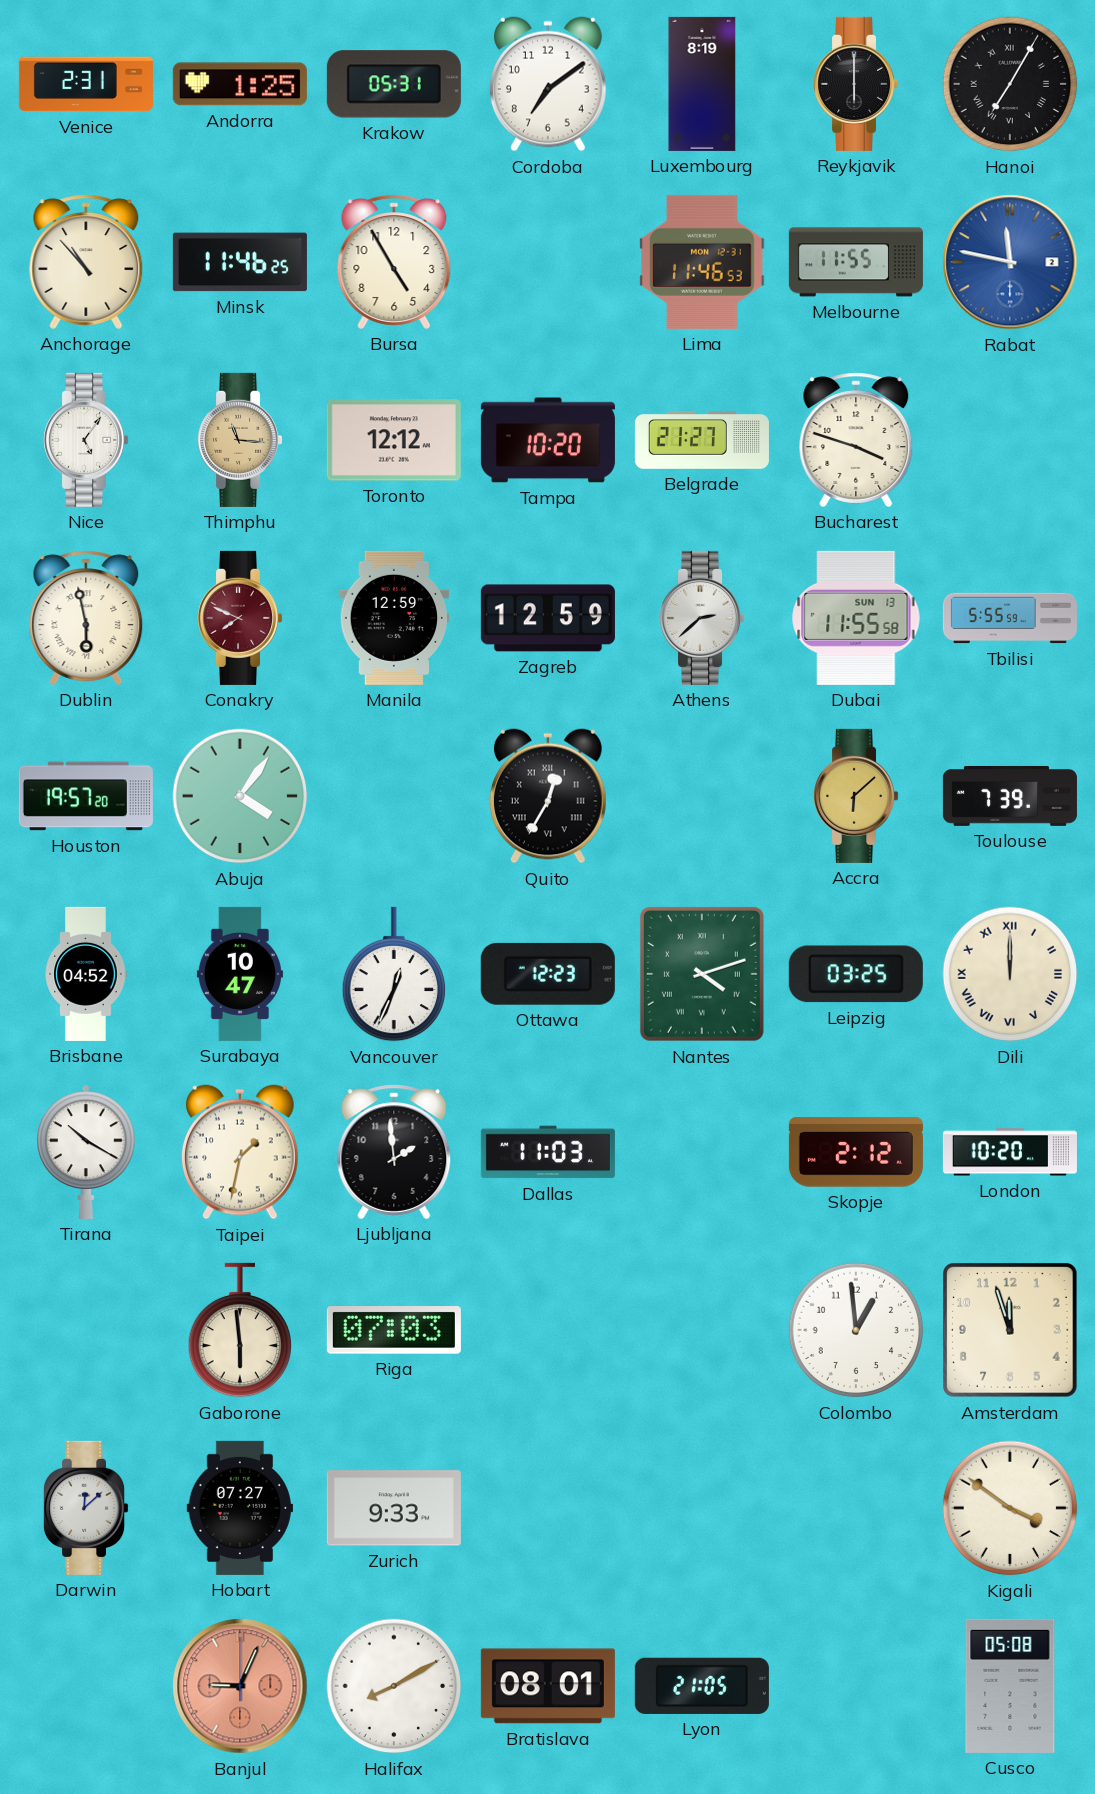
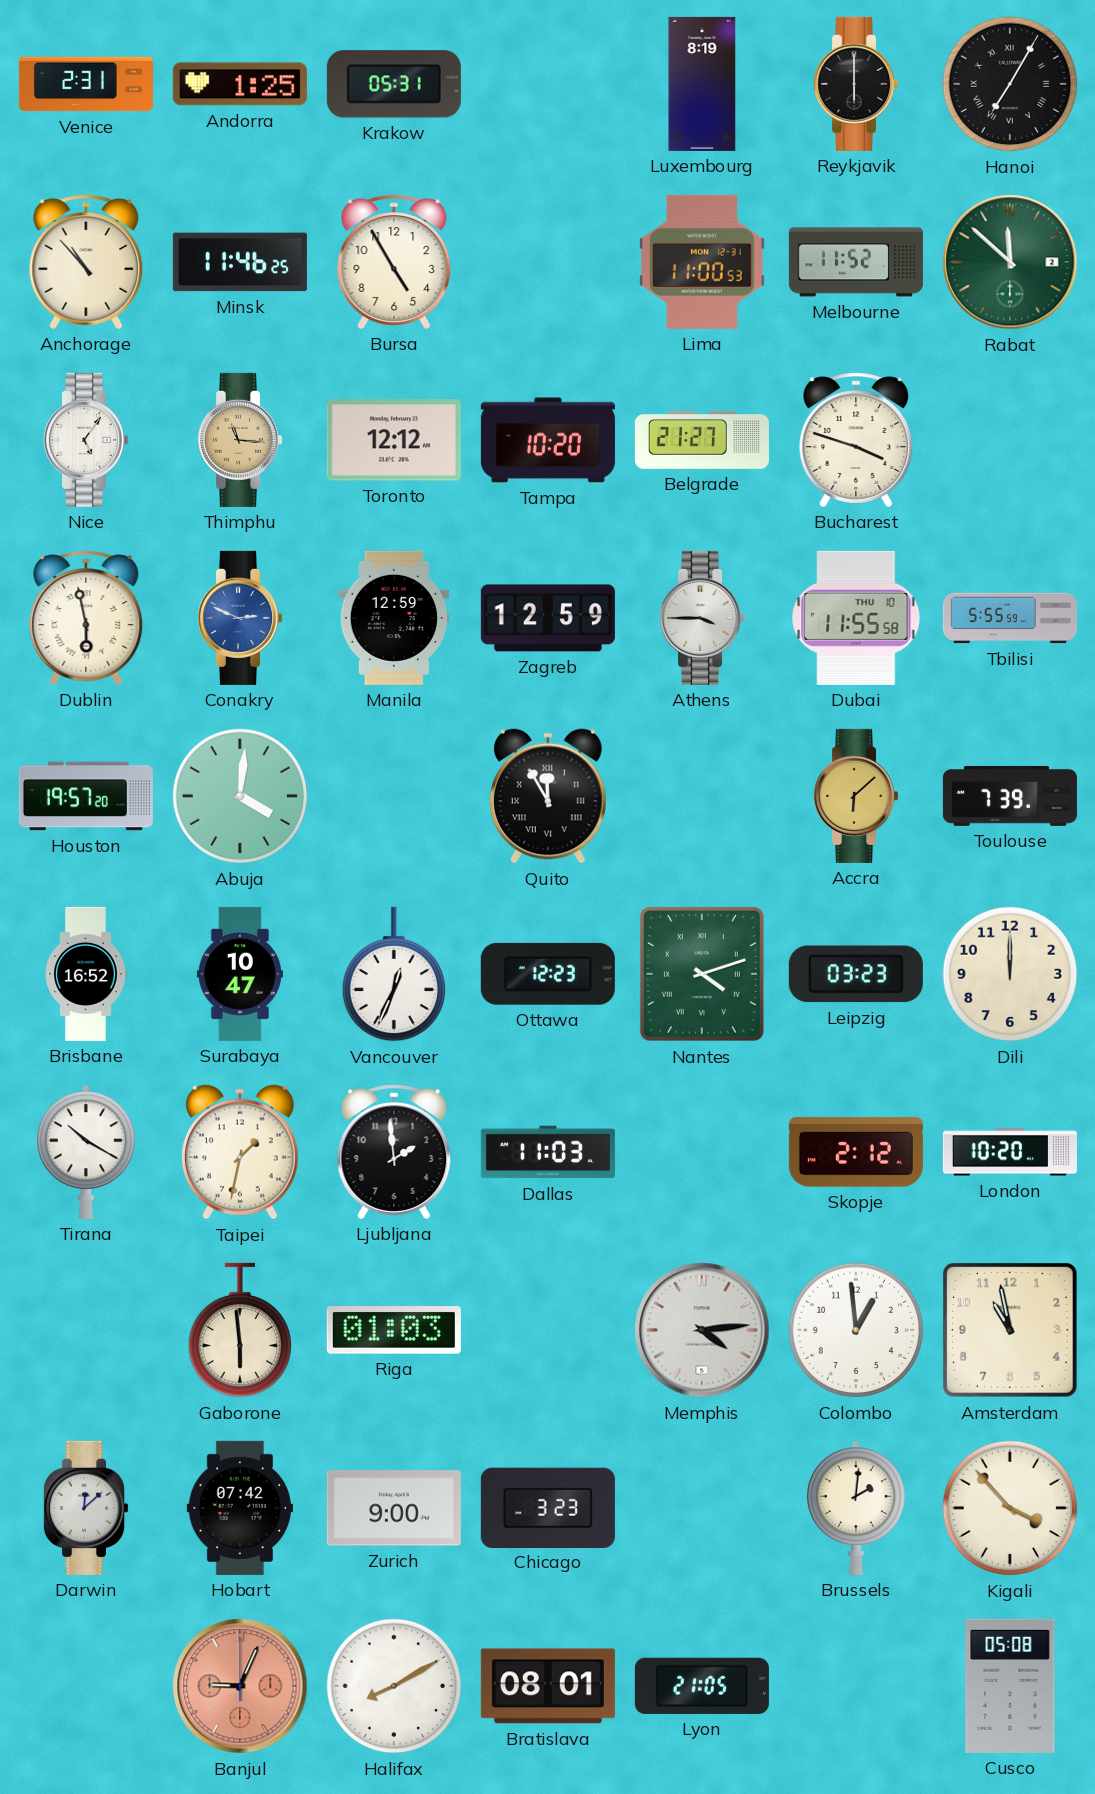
Cordoba: 7:09 -> none (548, 84)
Lima: 11:46 -> 11:00 (702, 262)
Melbourne: 11:55 -> 11:52 (856, 262)
Rabat: 11:47 -> 11:52 (1010, 262)
Rabat dial: blue -> green (1010, 262)
Conakry: 7:49 -> 2:49 (240, 618)
Conakry dial: burgundy -> blue (240, 618)
Athens: 2:38 -> 3:45 (702, 618)
Dubai date: SUN 13 -> THU 10 (856, 618)
Abuja: 4:06 -> 4:01 (240, 796)
Quito: 12:35 -> 11:55 (548, 796)
Brisbane: 04:52 -> 16:52 (86, 974)
Leipzig: 03:25 -> 03:23 (856, 974)
Dili numerals: Roman -> Arabic (1010, 974)
Riga: 07:03 -> 01:03 (394, 1330)
Memphis: none -> 4:14 (702, 1330)
Amsterdam: 11:57 -> 10:58 (1011, 1331)
Hobart: 07:27 -> 07:42 (239, 1508)
Zurich: 9:33 -> 9:00 (394, 1508)
Chicago: none -> 3:23 (548, 1507)
Brussels: none -> 2:01 (857, 1508)
Kigali: 3:51 -> 3:53 (1010, 1508)
